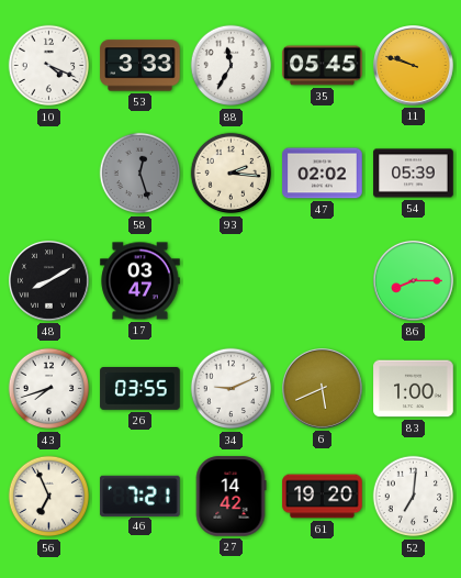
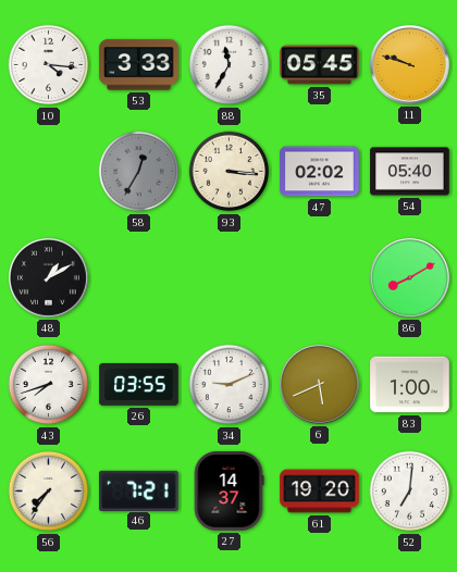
10: 4:19 -> 4:16 (49, 65)
58: 12:27 -> 12:35 (139, 172)
93: 2:16 -> 3:16 (230, 172)
54: 05:39 -> 05:40 (410, 172)
48: 8:10 -> 1:10 (49, 278)
17: 03:47 -> none (140, 281)
86: 8:15 -> 8:10 (410, 278)
56: 6:56 -> 7:36 (49, 492)
27: 14:42 -> 14:37 (228, 492)
